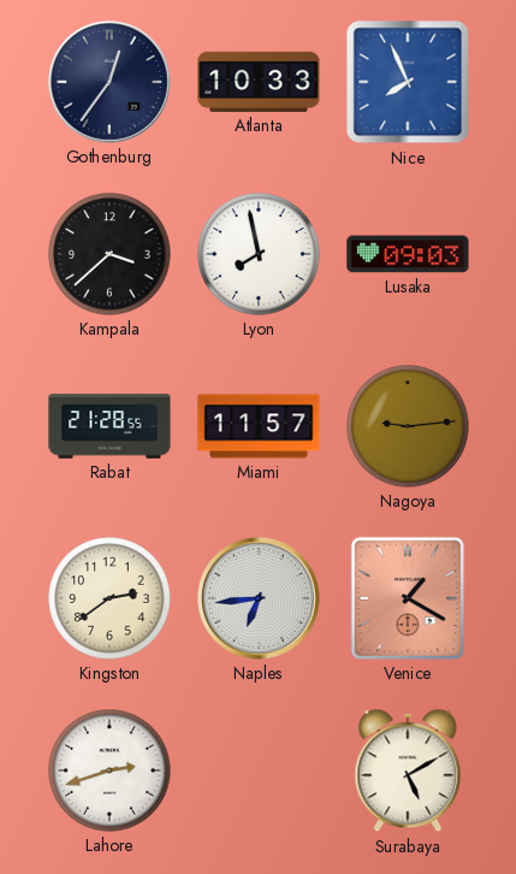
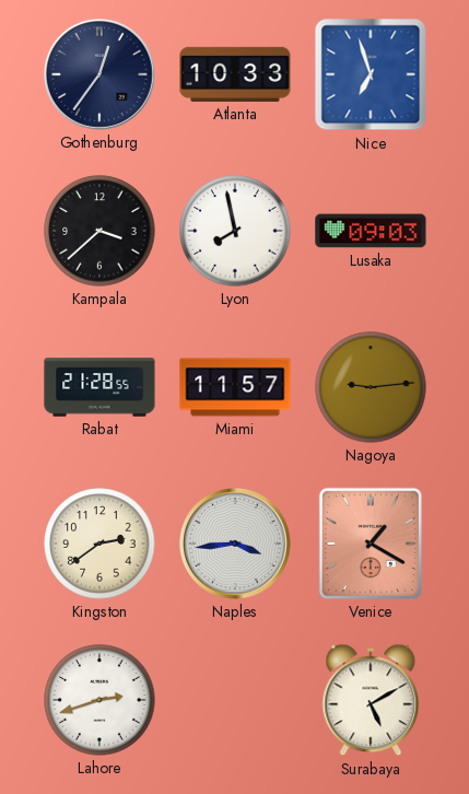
Nice: 7:56 -> 6:57 (371, 74)
Naples: 6:44 -> 3:44 (236, 545)
